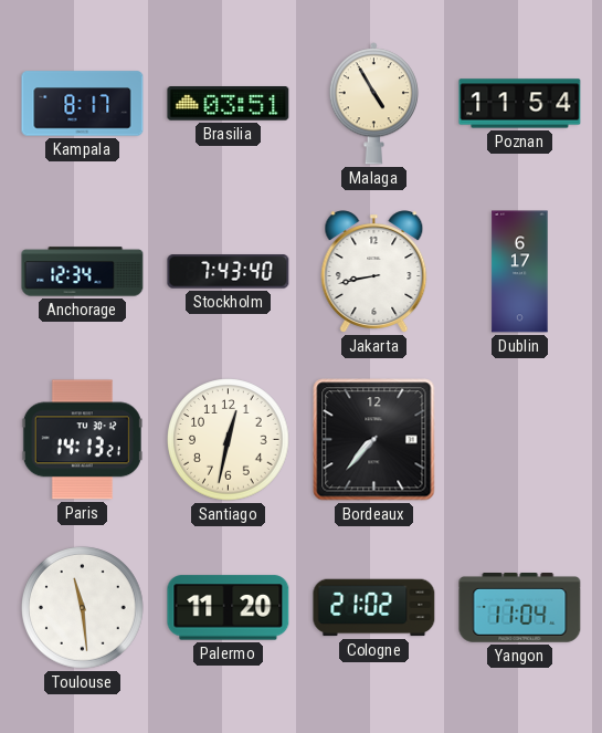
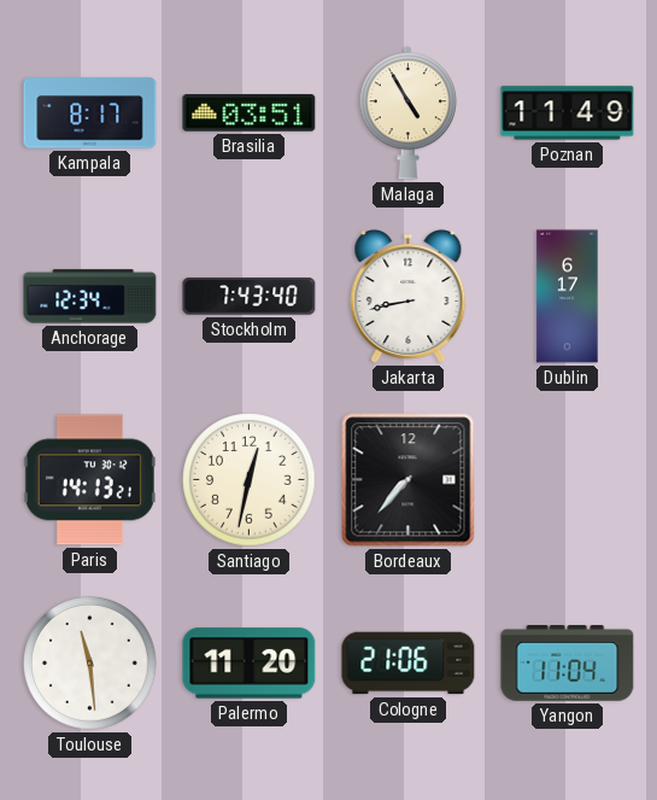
Poznan: 11:54 -> 11:49 (568, 113)
Cologne: 21:02 -> 21:06 (409, 664)
